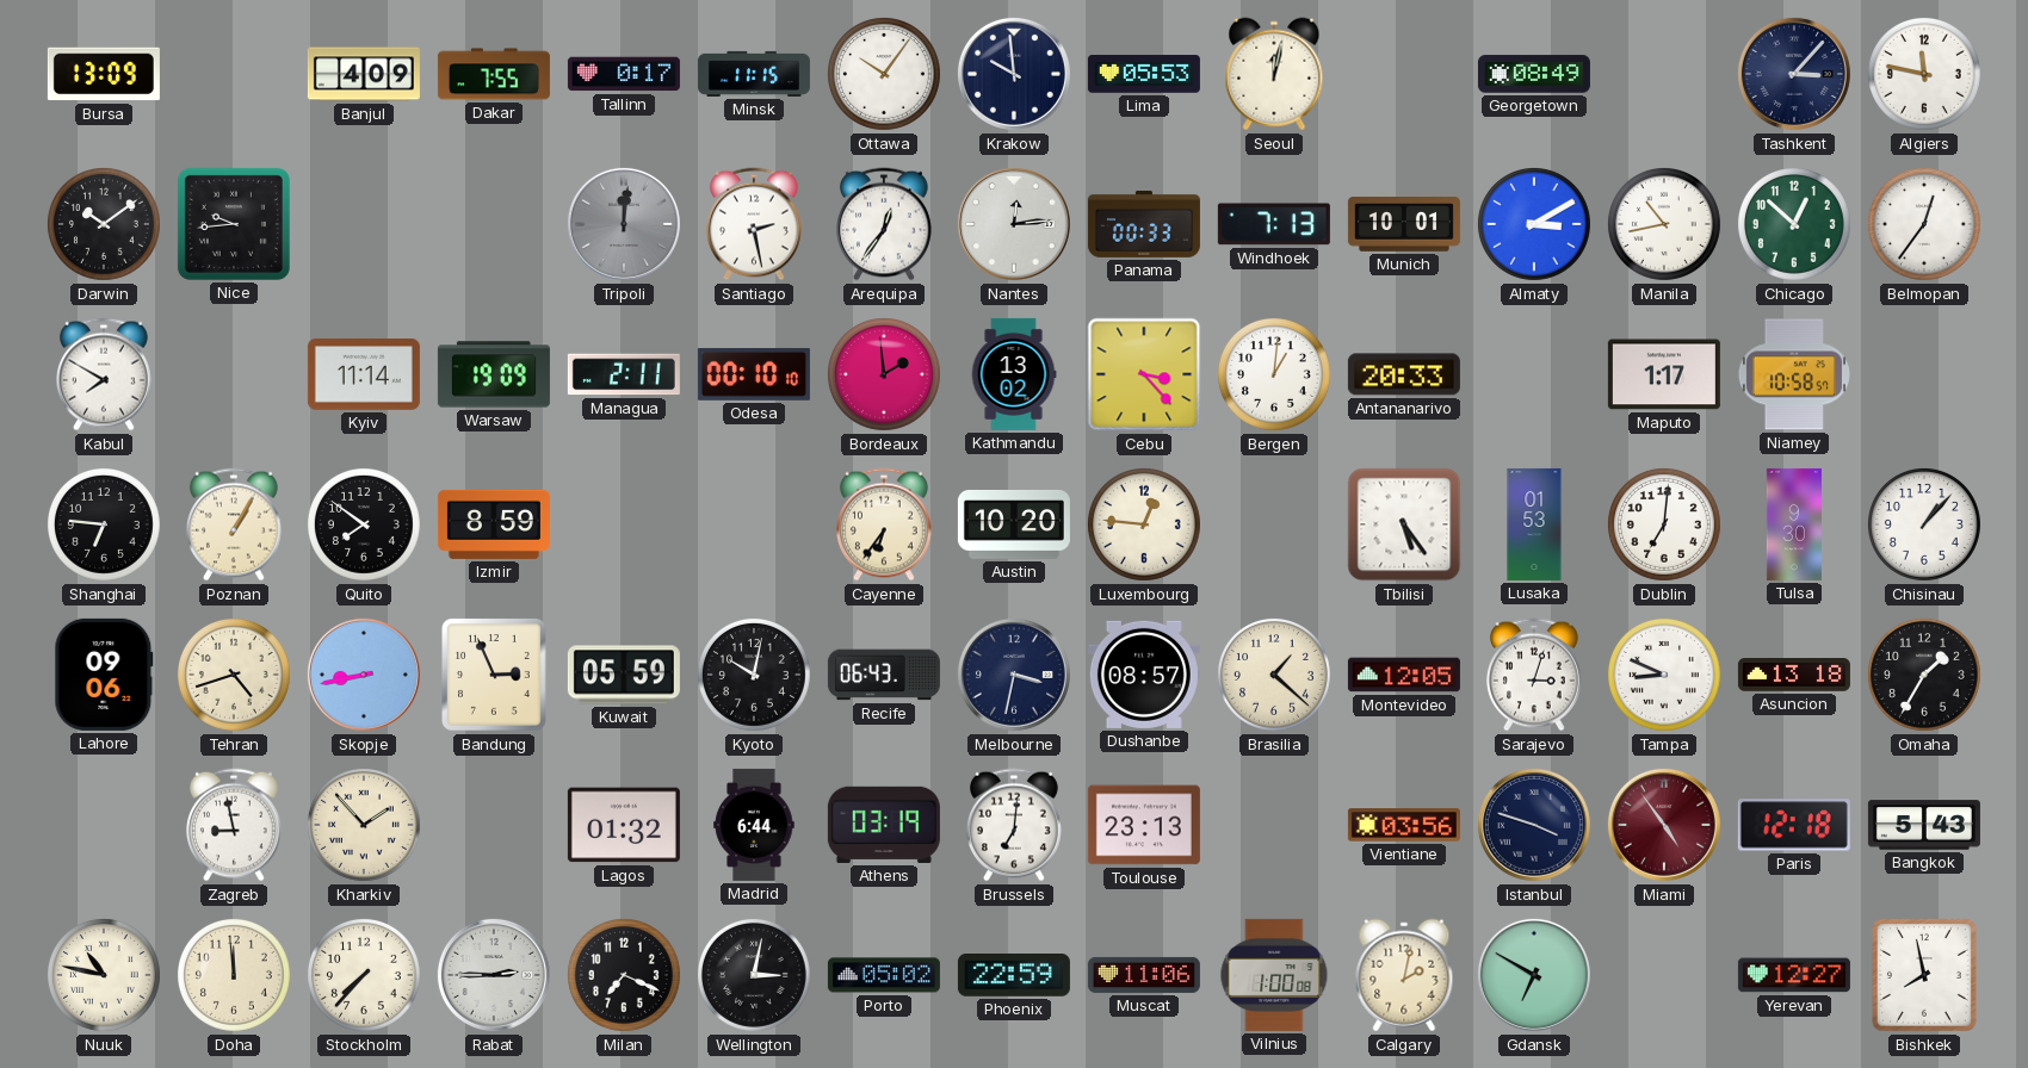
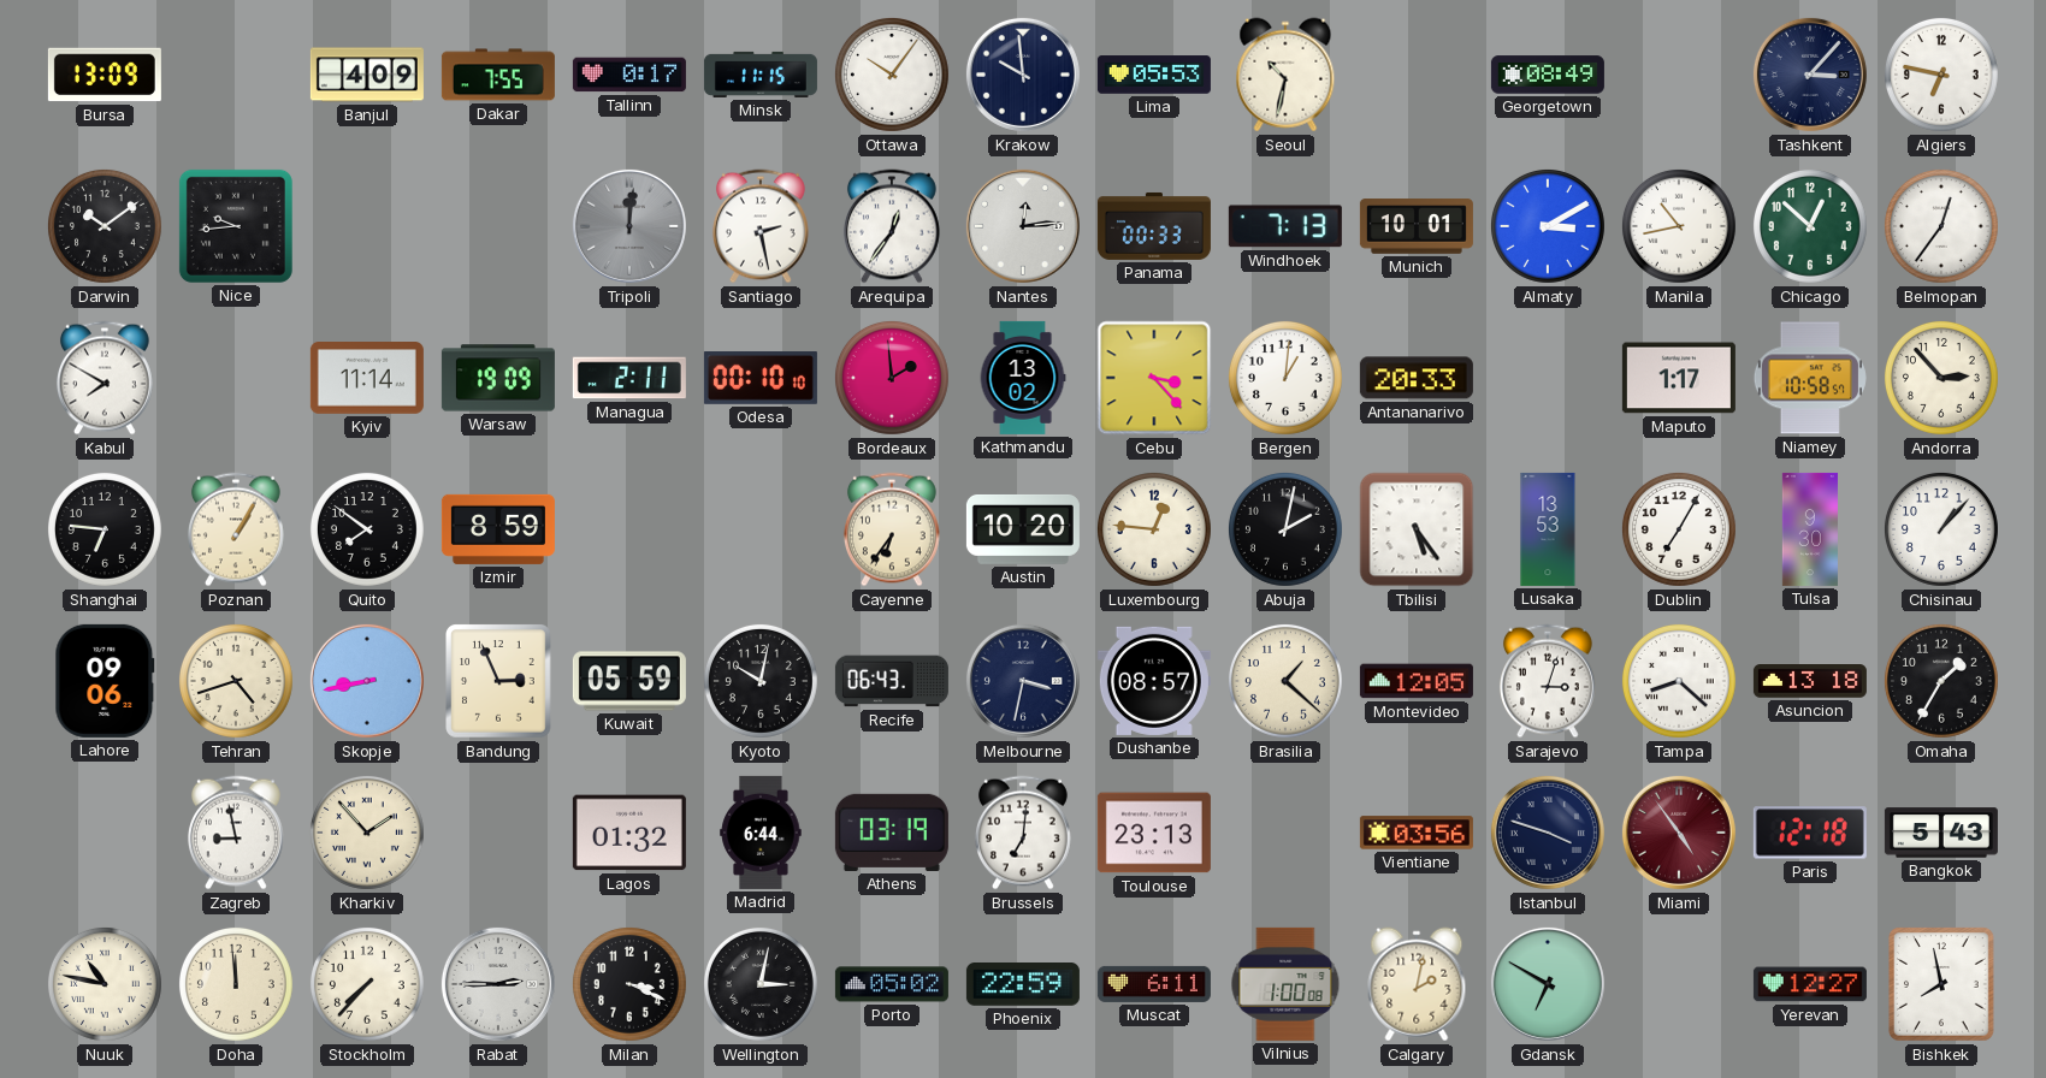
Seoul: 12:02 -> 10:32 (1285, 75)
Algiers: 11:47 -> 6:47 (1941, 75)
Andorra: none -> 2:53 (1941, 378)
Abuja: none -> 2:02 (1285, 529)
Lusaka: 01:53 -> 13:53 (1548, 529)
Dublin: 7:01 -> 7:05 (1679, 529)
Tampa: 8:49 -> 8:22 (1679, 681)
Milan: 7:19 -> 3:19 (629, 984)
Muscat: 11:06 -> 6:11 (1154, 984)
